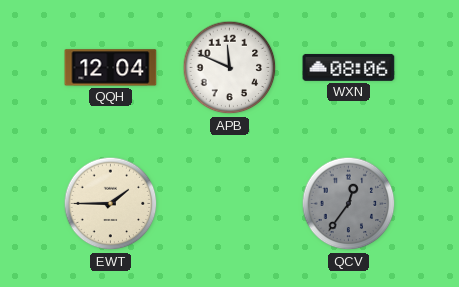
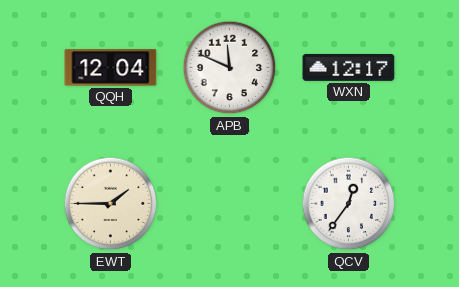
WXN: 08:06 -> 12:17 (349, 67)
QCV dial: grey -> white (349, 204)
